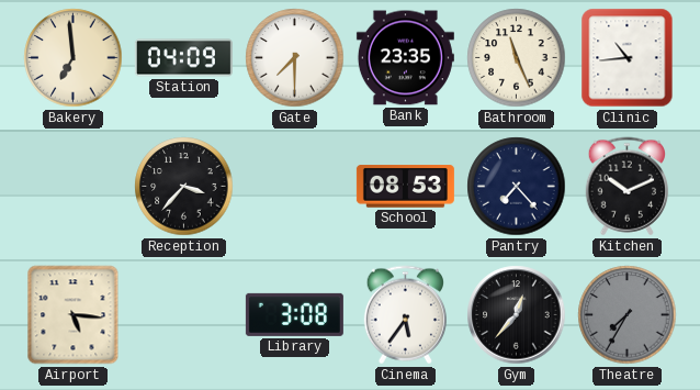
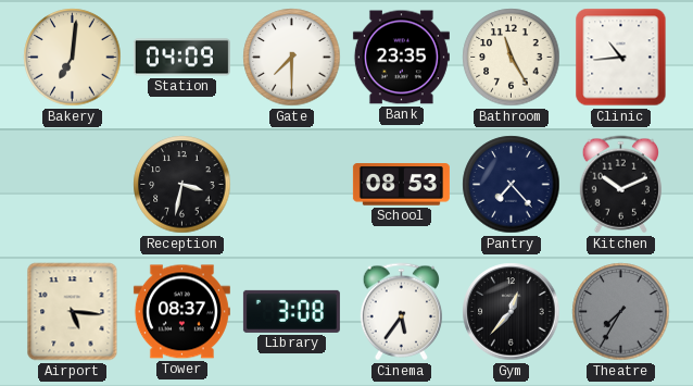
Bakery: 6:59 -> 7:01 (73, 58)
Bathroom: 11:26 -> 11:25 (512, 58)
Reception: 3:37 -> 3:32 (182, 185)
Tower: none -> 08:37 (181, 312)
